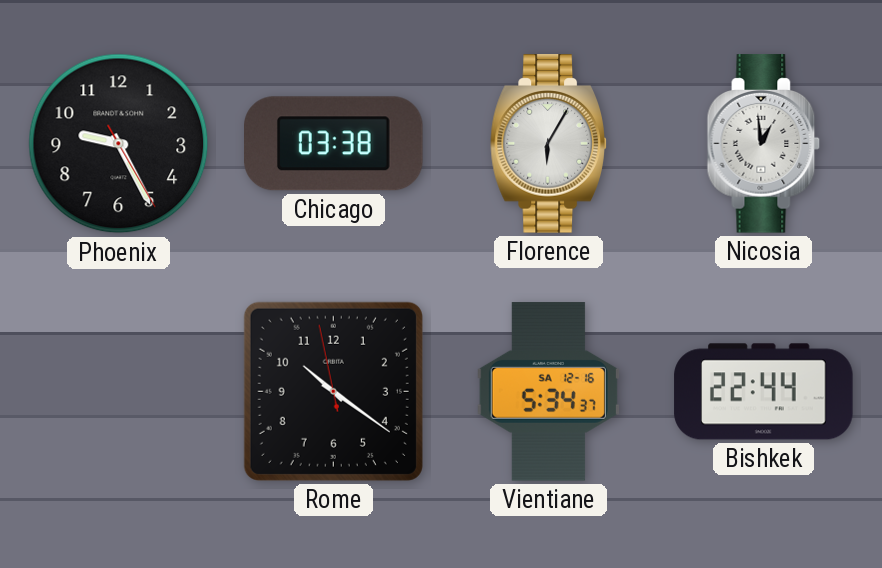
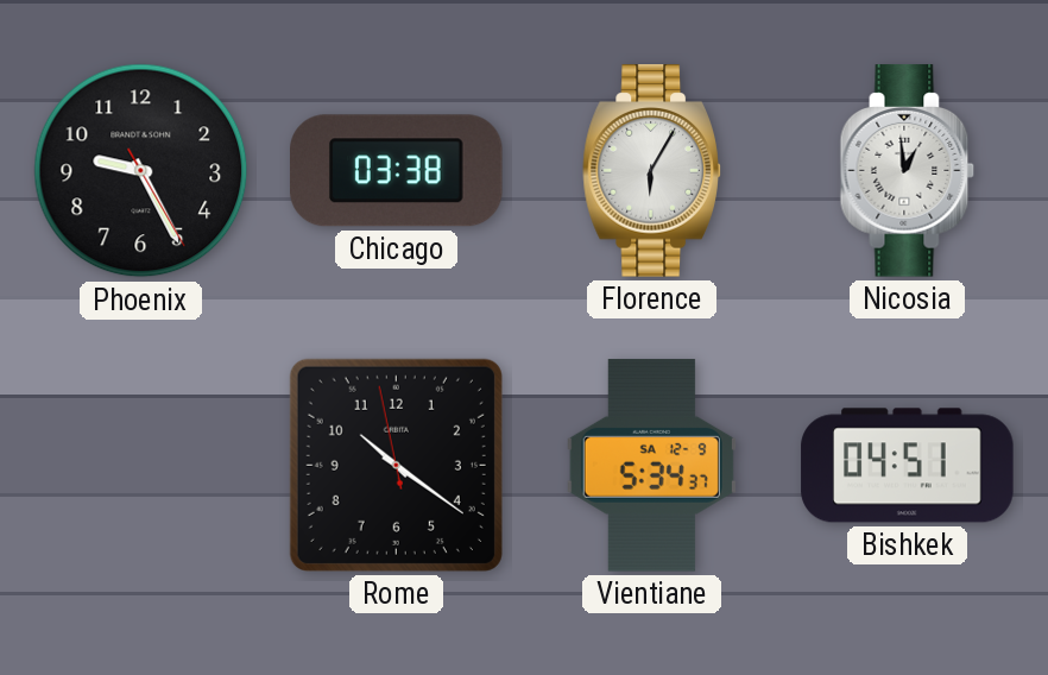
Vientiane date: SA 12-16 -> SA 12-9 (651, 466)
Bishkek: 22:44 -> 04:51 (908, 466)
